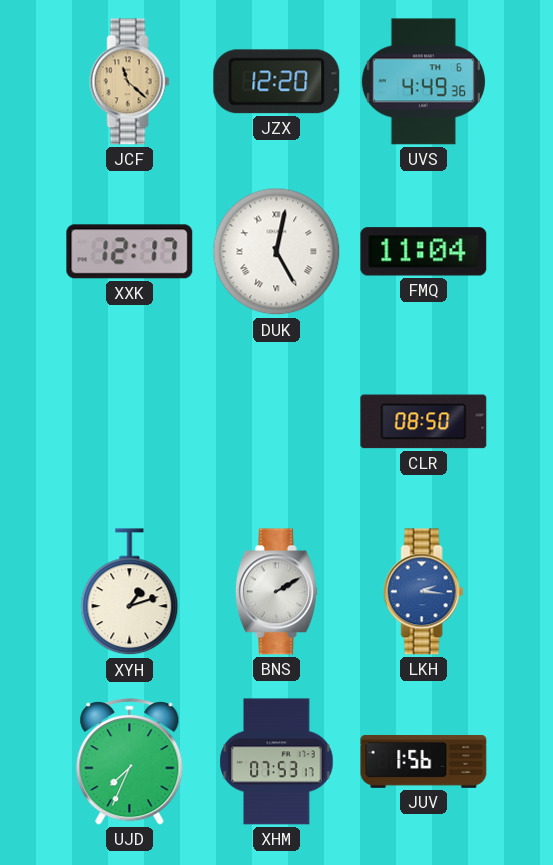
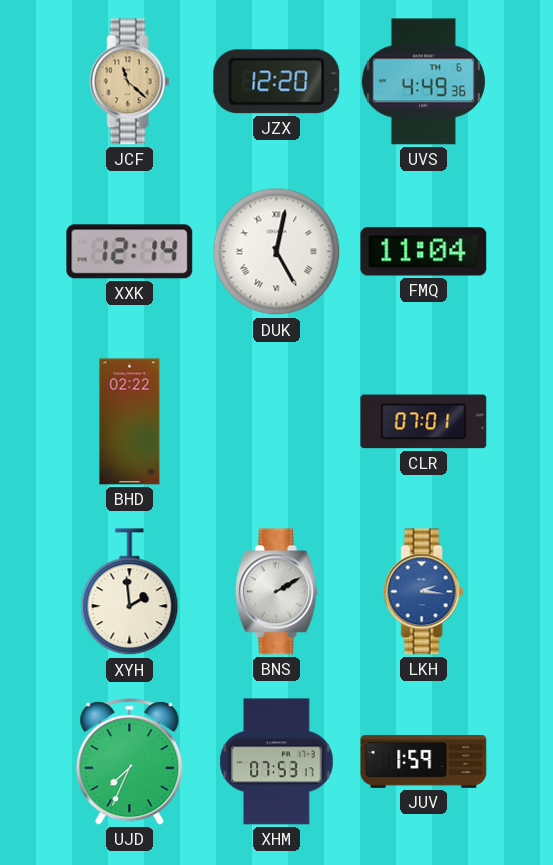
XXK: 12:17 -> 12:14 (130, 252)
BHD: none -> 02:22 (130, 422)
CLR: 08:50 -> 07:01 (424, 422)
XYH: 1:12 -> 1:59 (130, 592)
JUV: 1:56 -> 1:59 (424, 761)
